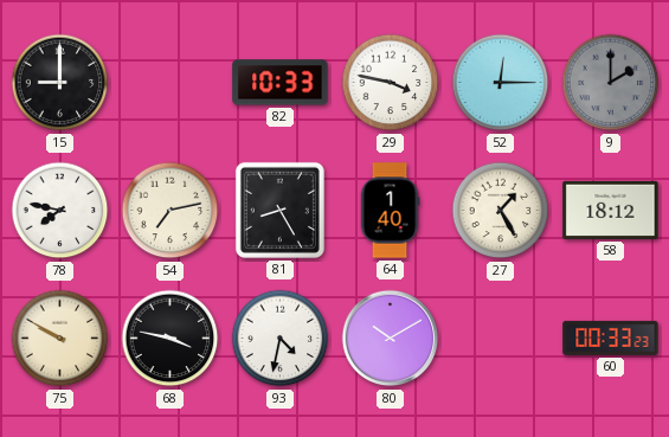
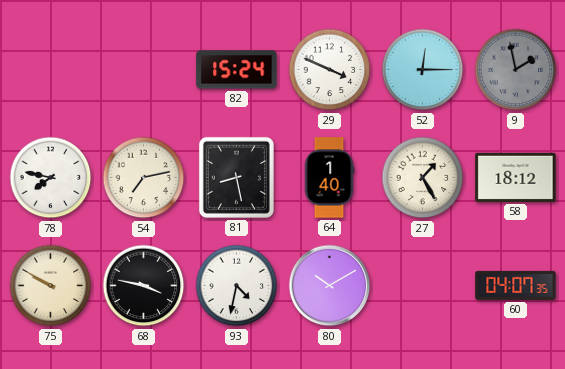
15: 9:00 -> none (60, 83)
82: 10:33 -> 15:24 (237, 70)
29: 3:47 -> 3:49 (330, 70)
9: 2:00 -> 1:58 (516, 70)
81: 8:25 -> 8:28 (236, 177)
60: 00:33 -> 04:07 (516, 285)
